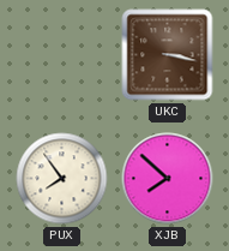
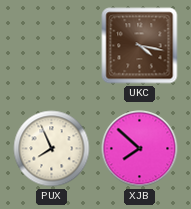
UKC: 3:17 -> 4:17 (140, 46)
PUX: 7:54 -> 7:56 (52, 149)
